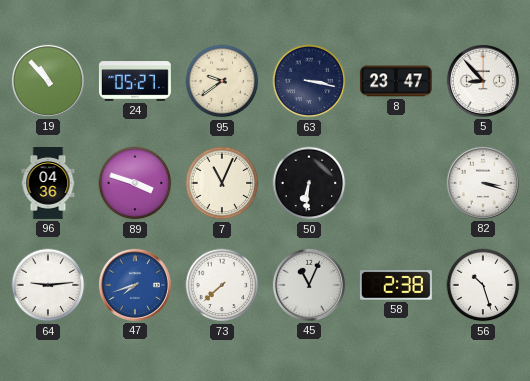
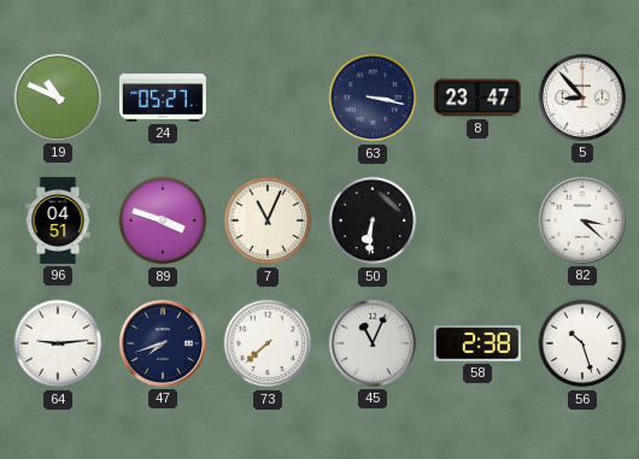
19: 10:53 -> 10:49 (58, 98)
95: 9:39 -> none (222, 81)
96: 04:36 -> 04:51 (58, 220)
82: 3:18 -> 3:22 (582, 220)
47 dial: blue -> navy (163, 343)
